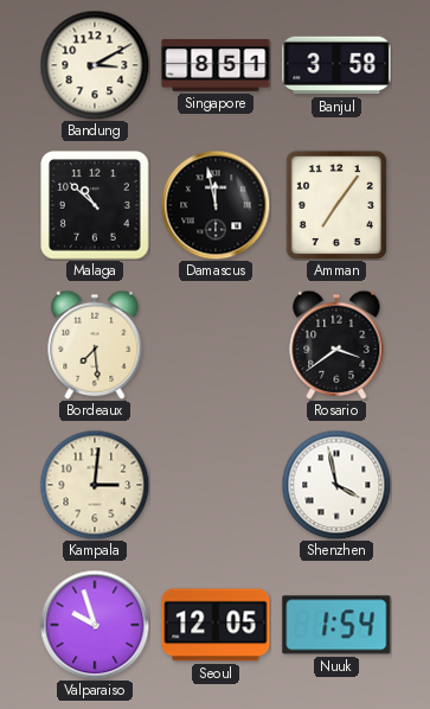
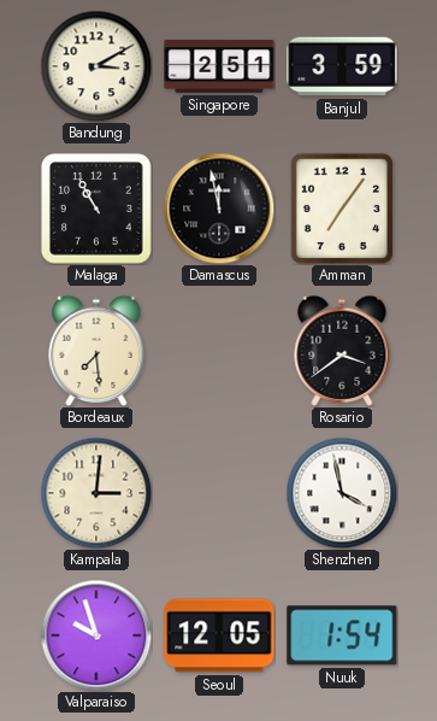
Singapore: 8:51 -> 2:51 (219, 68)
Banjul: 3:58 -> 3:59 (342, 66)
Malaga: 10:52 -> 10:55 (96, 209)
